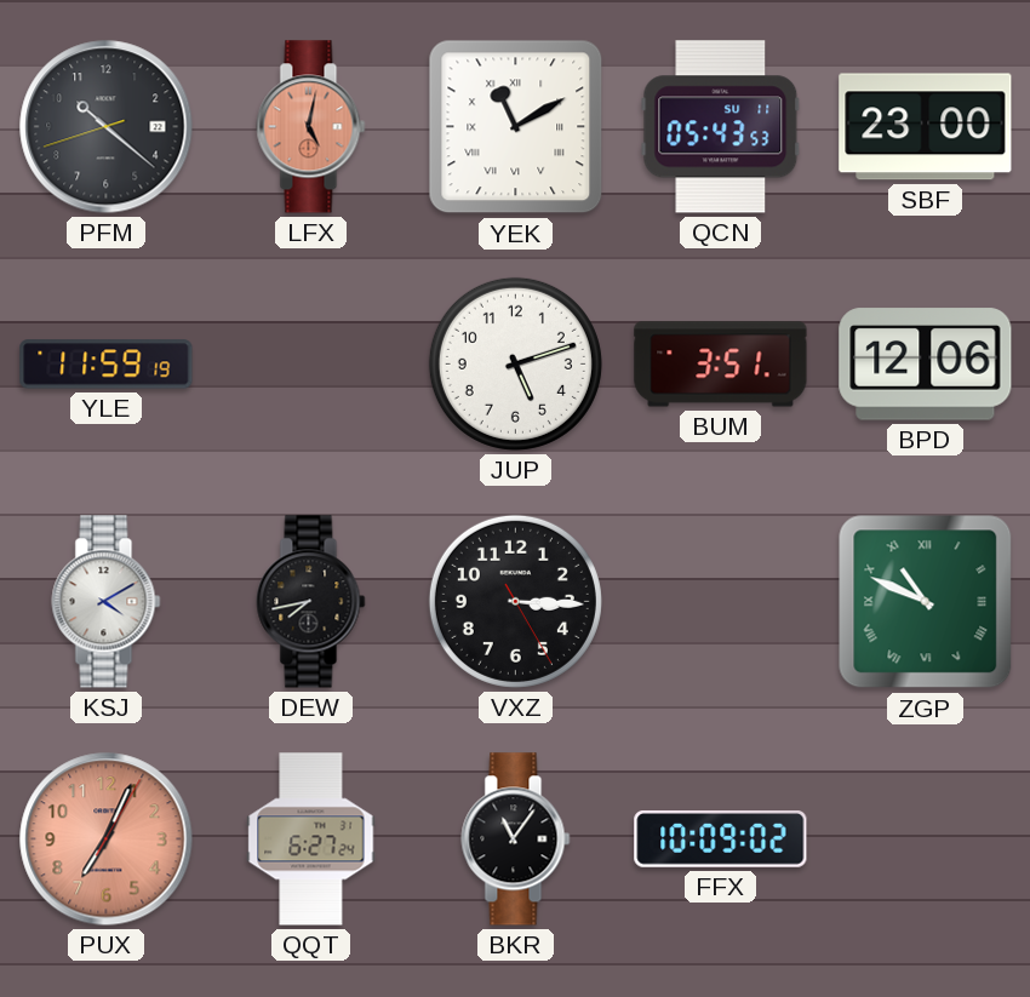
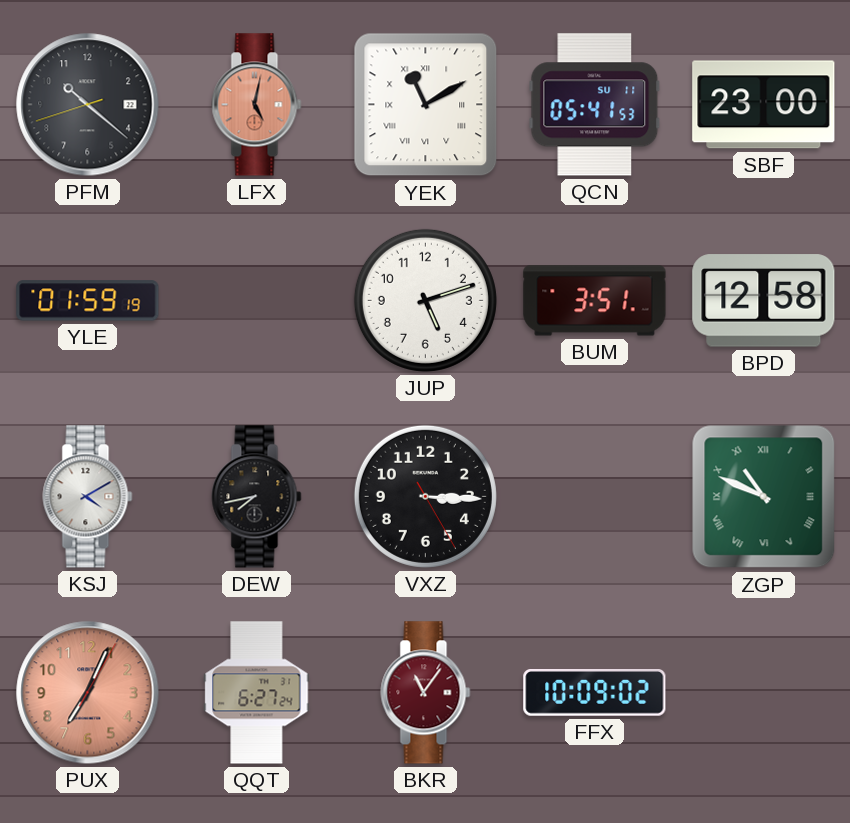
QCN: 05:43 -> 05:41 (595, 105)
YLE: 11:59 -> 01:59 (88, 301)
BPD: 12:06 -> 12:58 (764, 301)
BKR dial: black -> burgundy (426, 693)
